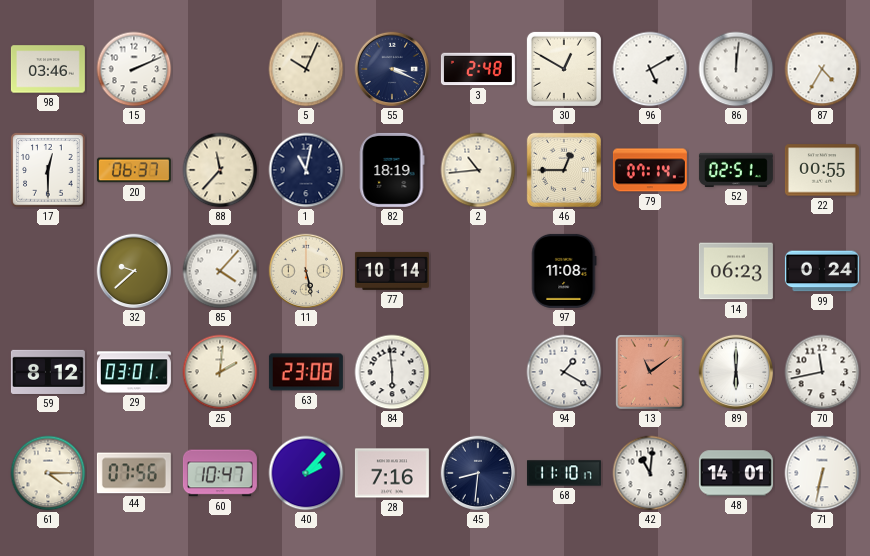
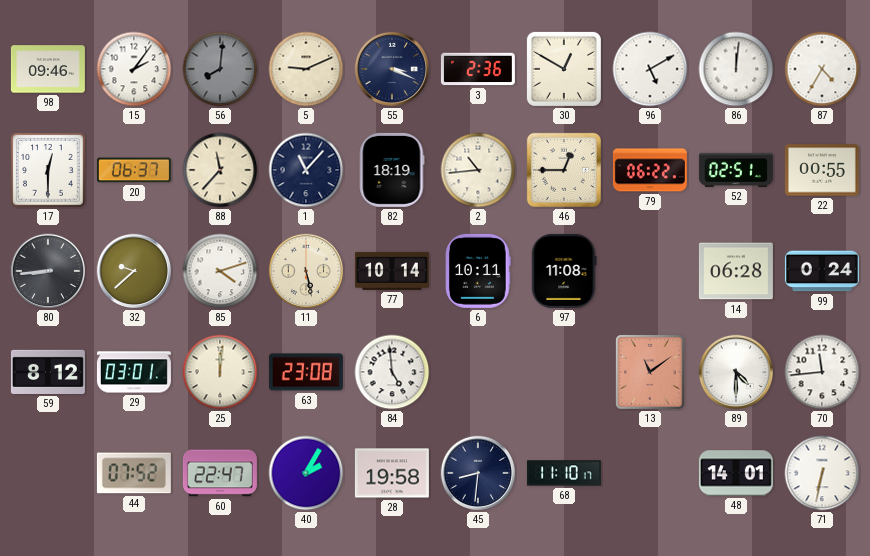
98: 03:46 -> 09:46 (48, 69)
15: 2:11 -> 2:06 (134, 69)
56: none -> 8:01 (220, 69)
5: 10:04 -> 9:11 (306, 69)
3: 2:48 -> 2:36 (478, 69)
1: 11:02 -> 11:07 (306, 170)
79: 07:14 -> 06:22 (650, 170)
80: none -> 8:44 (48, 271)
85: 4:07 -> 4:12 (220, 271)
6: none -> 10:11 (478, 271)
14: 06:23 -> 06:28 (736, 271)
25: 2:01 -> 12:01 (220, 372)
84: 5:59 -> 4:59 (392, 372)
94: 1:20 -> none (564, 372)
89: 6:00 -> 4:30 (736, 372)
70: 11:43 -> 11:44 (822, 372)
61: 4:15 -> none (48, 473)
44: 07:56 -> 07:52 (134, 473)
60: 10:47 -> 22:47 (220, 473)
40: 2:07 -> 2:05 (306, 473)
28: 7:16 -> 19:58 (392, 473)
42: 11:01 -> none (650, 473)
